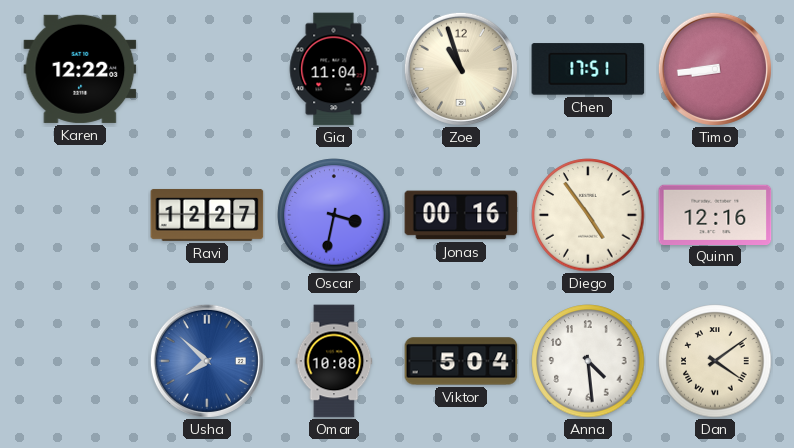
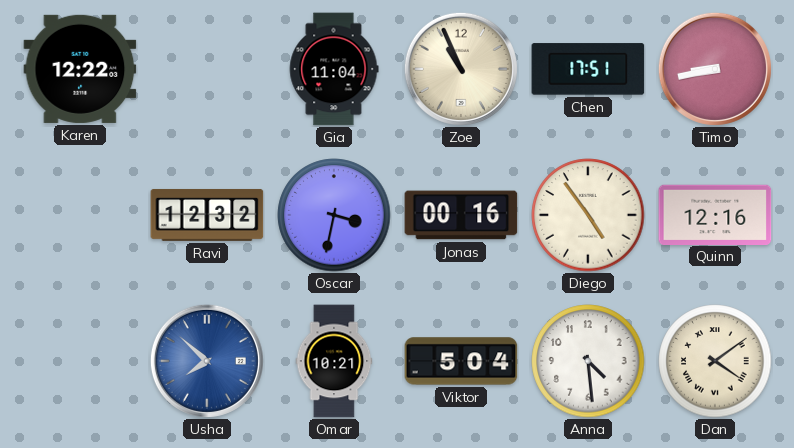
Zoe: 10:57 -> 10:56 (461, 69)
Timo: 8:44 -> 8:43 (715, 69)
Ravi: 12:27 -> 12:32 (207, 215)
Omar: 10:08 -> 10:21 (334, 361)
